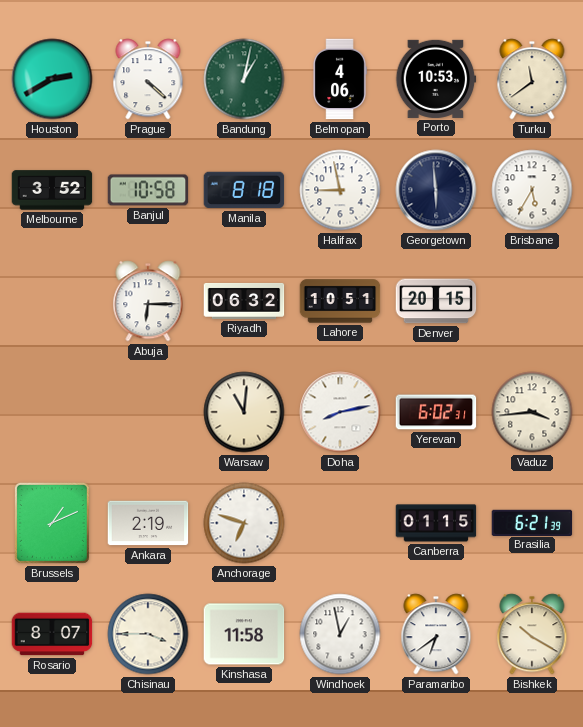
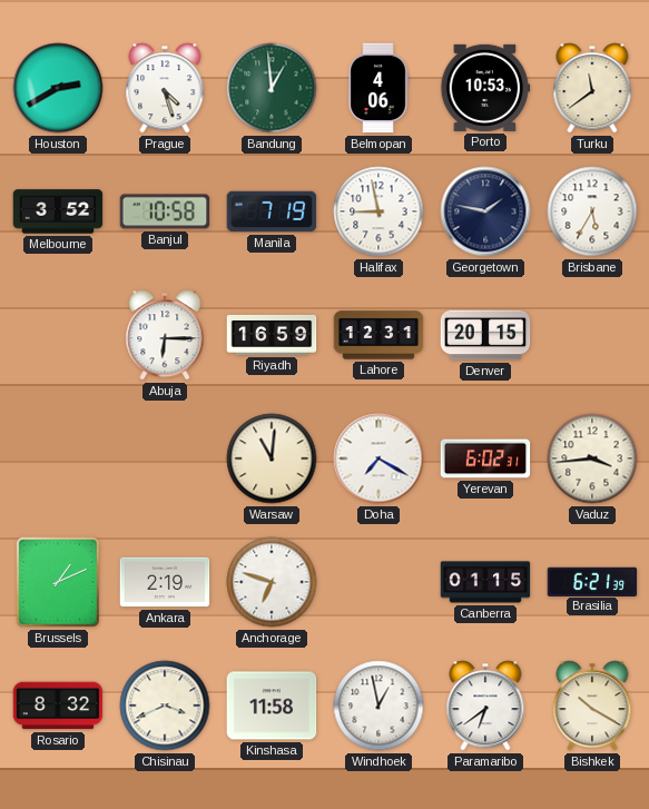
Prague: 4:22 -> 4:27 (165, 88)
Bandung: 1:02 -> 12:59 (272, 88)
Manila: 8:18 -> 7:19 (272, 211)
Georgetown: 5:59 -> 1:47 (485, 211)
Riyadh: 06:32 -> 16:59 (272, 335)
Lahore: 10:51 -> 12:31 (378, 335)
Doha: 8:13 -> 7:20 (378, 458)
Rosario: 8:07 -> 8:32 (58, 706)
Chisinau: 3:45 -> 3:41 (165, 706)
